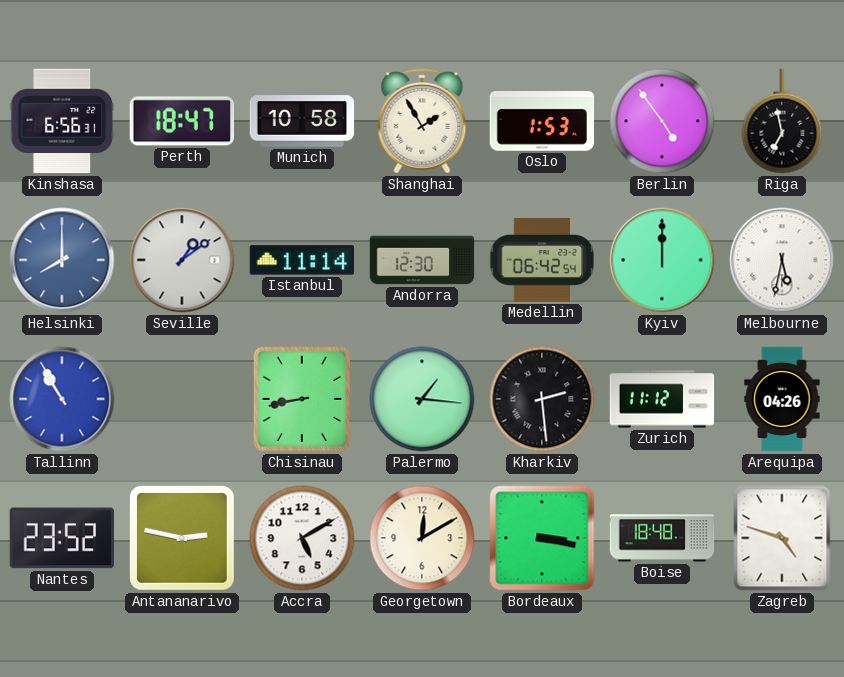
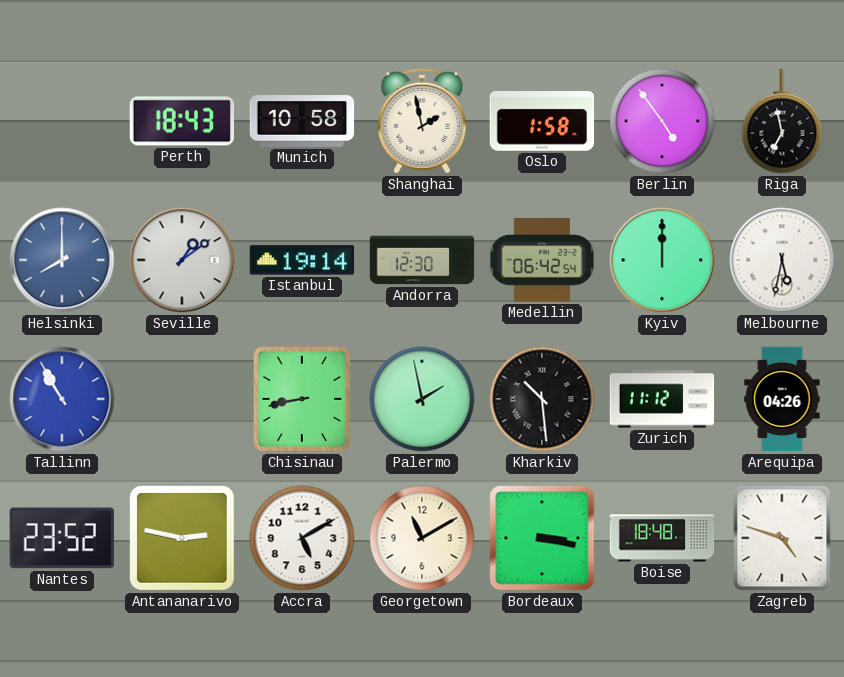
Kinshasa: 6:56 -> none (62, 121)
Perth: 18:47 -> 18:43 (182, 121)
Shanghai: 1:55 -> 1:58 (422, 121)
Oslo: 1:53 -> 1:58 (542, 122)
Istanbul: 11:14 -> 19:14 (302, 260)
Palermo: 1:16 -> 1:58 (422, 399)
Kharkiv: 2:29 -> 10:29 (542, 399)
Georgetown: 12:10 -> 11:10 (422, 538)
